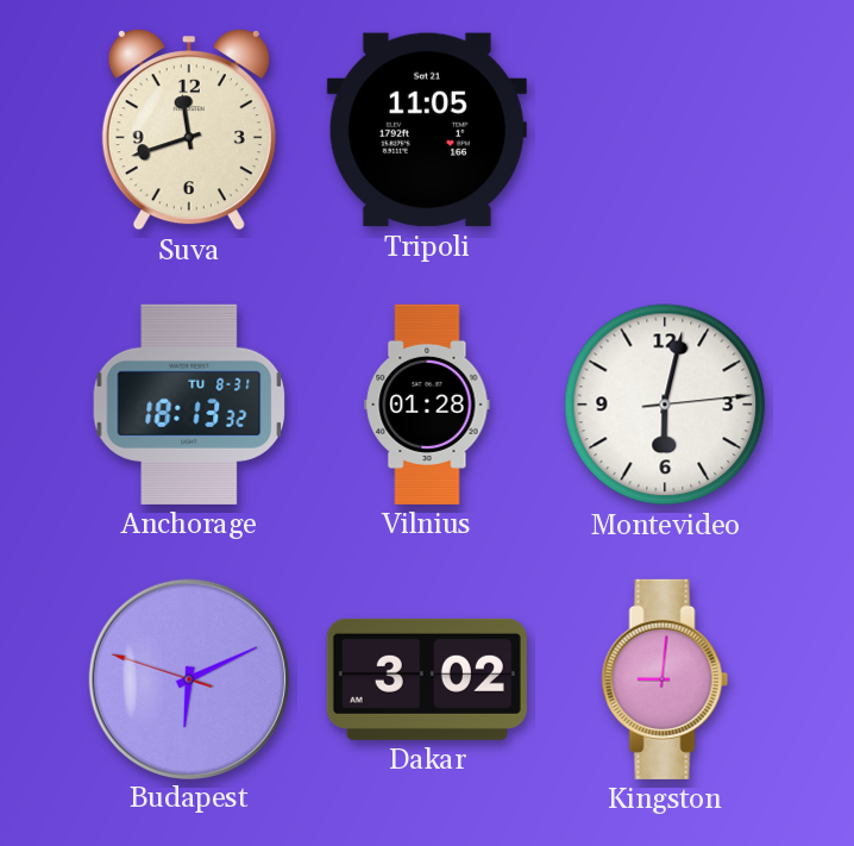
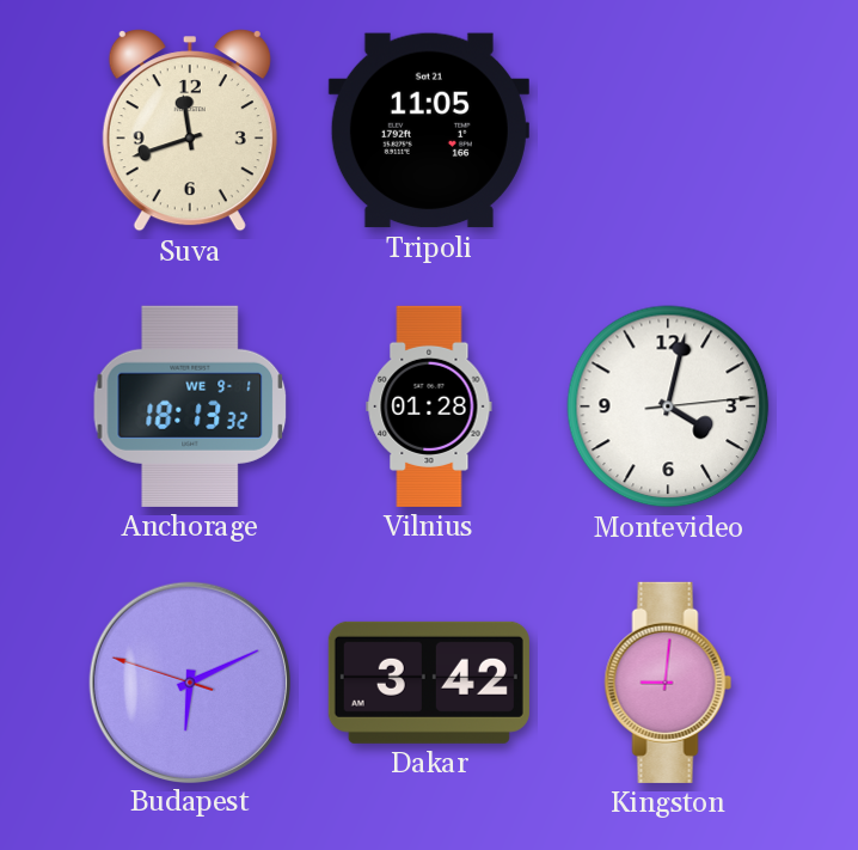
Anchorage date: TU 8-31 -> WE 9-1 (190, 406)
Montevideo: 6:02 -> 4:02 (668, 406)
Dakar: 3:02 -> 3:42 (429, 683)
